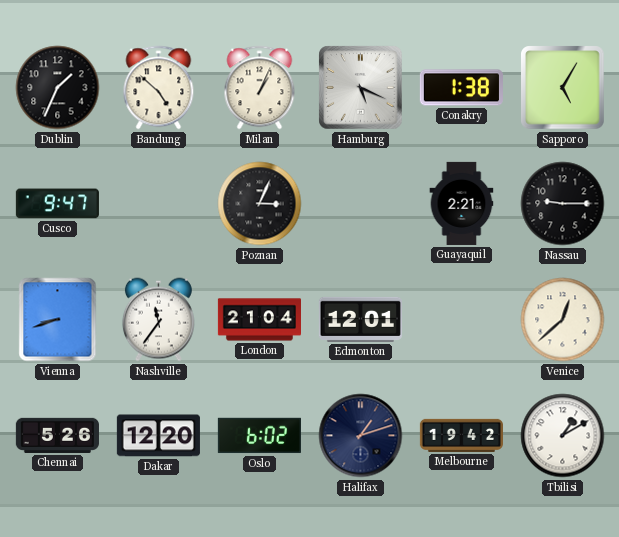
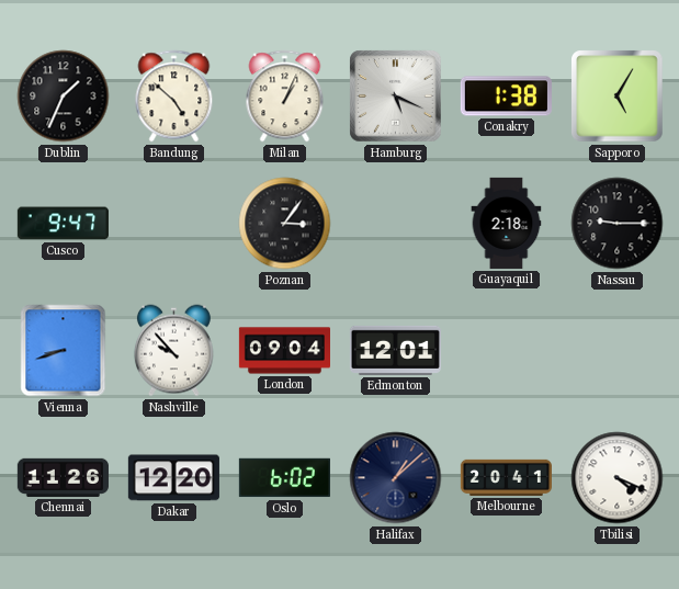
Poznan: 3:04 -> 3:06 (285, 224)
Guayaquil: 2:21 -> 2:18 (507, 223)
Nashville: 11:36 -> 9:53 (173, 351)
London: 21:04 -> 09:04 (284, 351)
Venice: 12:38 -> none (563, 320)
Chennai: 5:26 -> 11:26 (63, 477)
Halifax: 1:12 -> 1:08 (396, 478)
Melbourne: 19:42 -> 20:41 (506, 477)
Tbilisi: 1:10 -> 4:19 (618, 478)
